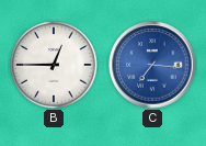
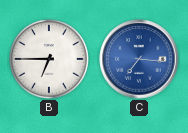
B: 12:45 -> 6:45 (49, 59)
